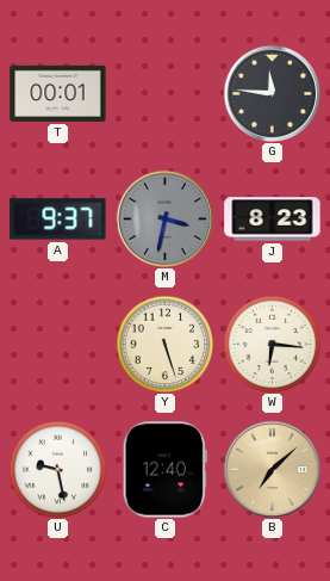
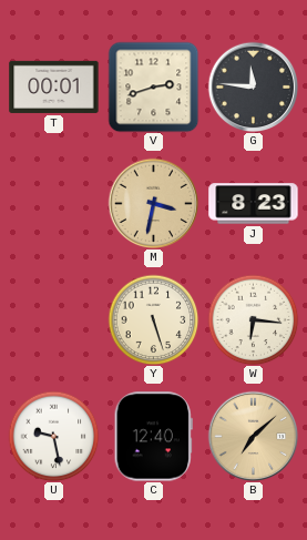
V: none -> 2:42 (153, 86)
A: 9:37 -> none (58, 220)
M dial: grey -> champagne (153, 203)
